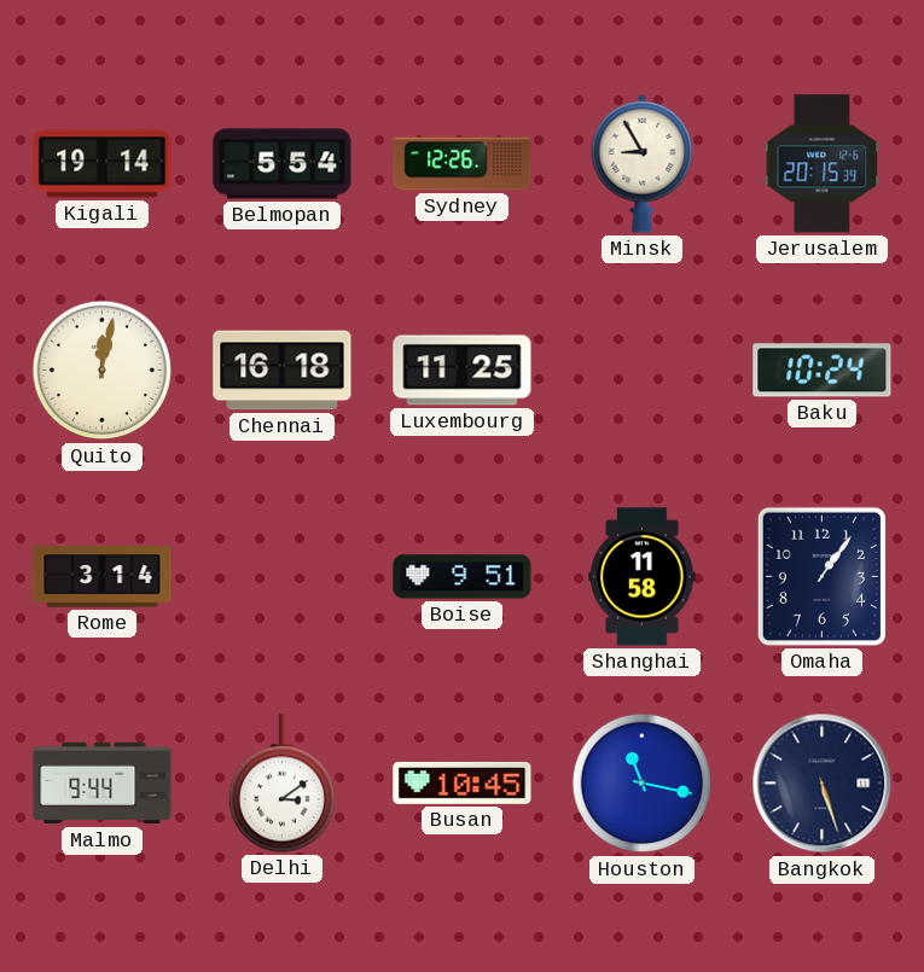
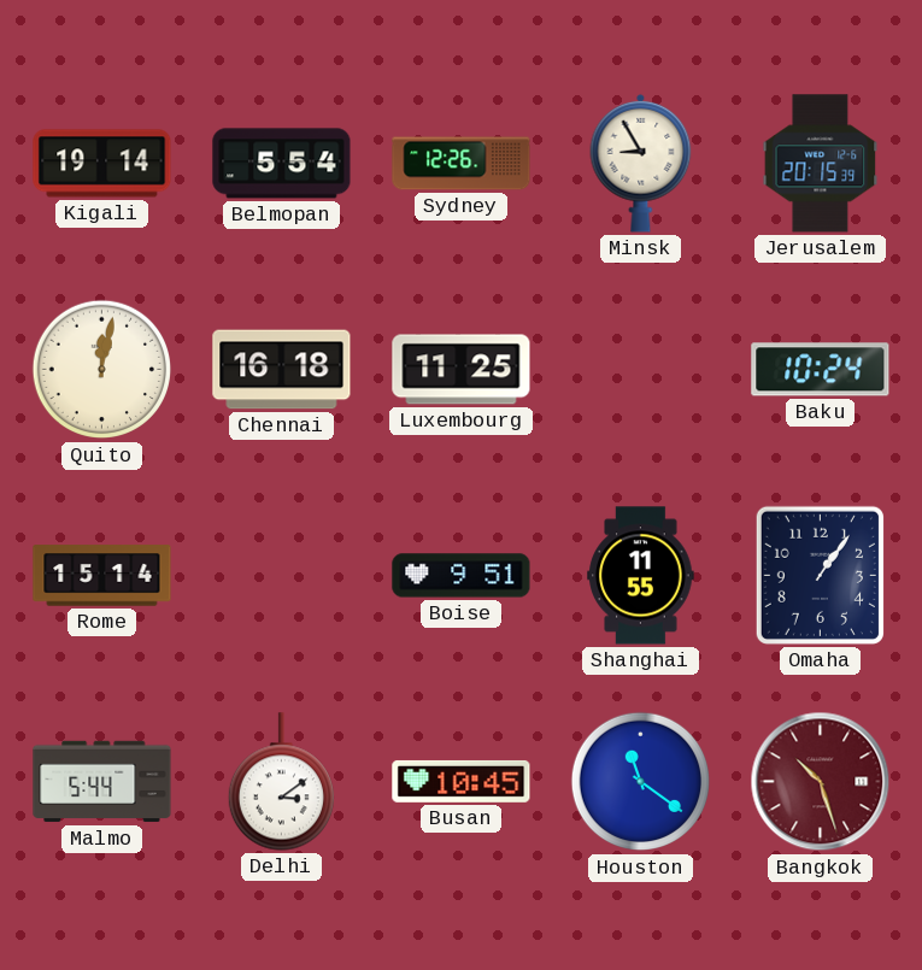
Rome: 3:14 -> 15:14 (102, 576)
Shanghai: 11:58 -> 11:55 (641, 576)
Malmo: 9:44 -> 5:44 (102, 782)
Houston: 11:17 -> 11:21 (641, 782)
Bangkok: 5:27 -> 10:27 (821, 782)
Bangkok dial: navy -> burgundy (821, 782)
